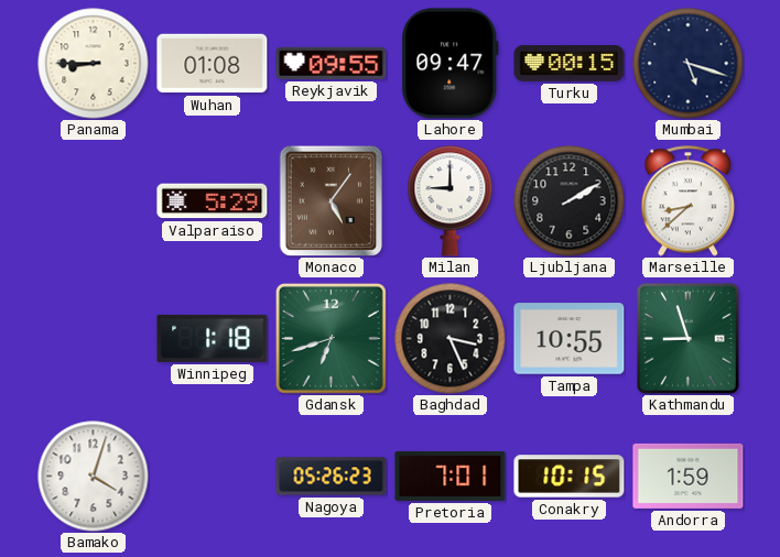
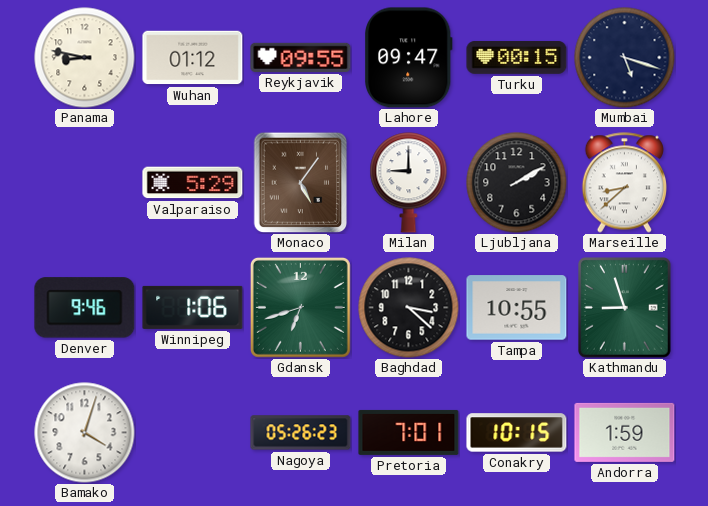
Panama: 8:45 -> 8:47 (85, 58)
Wuhan: 01:08 -> 01:12 (193, 58)
Denver: none -> 9:46 (85, 308)
Winnipeg: 1:18 -> 1:06 (193, 307)
Baghdad: 3:26 -> 3:22 (409, 308)
